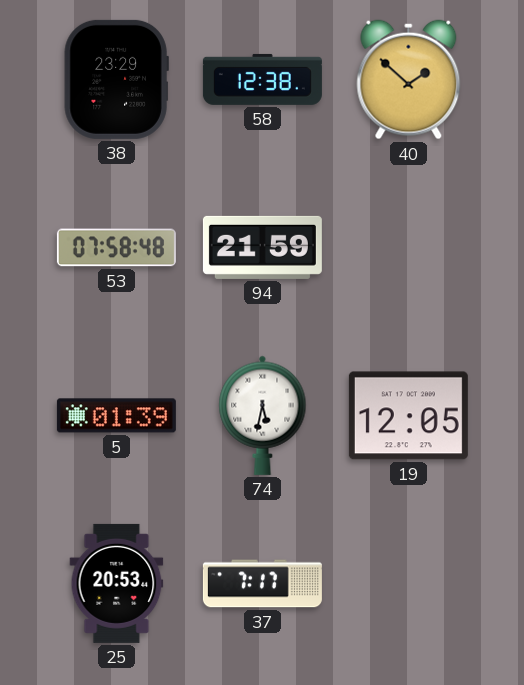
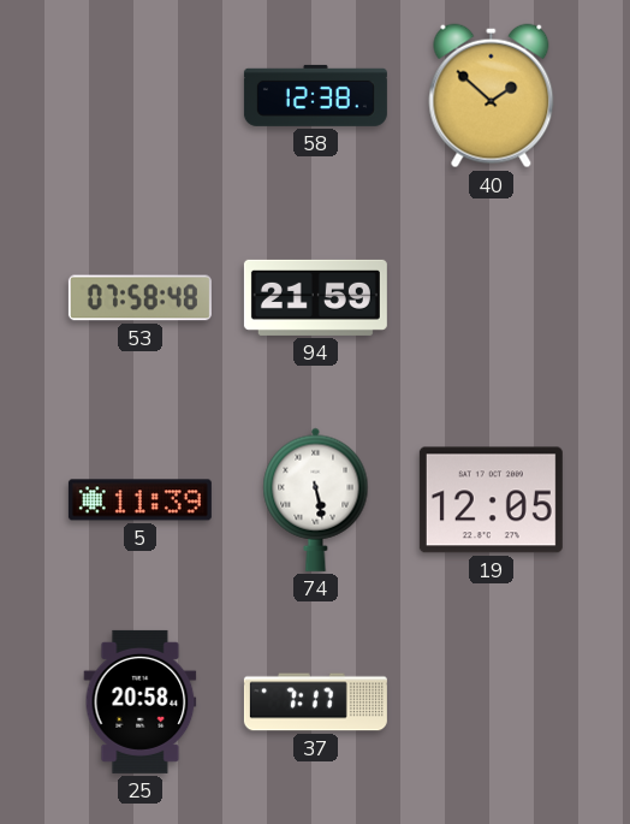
38: 23:29 -> none (116, 79)
5: 01:39 -> 11:39 (139, 500)
74: 5:32 -> 5:28 (316, 499)
25: 20:53 -> 20:58 (141, 701)
